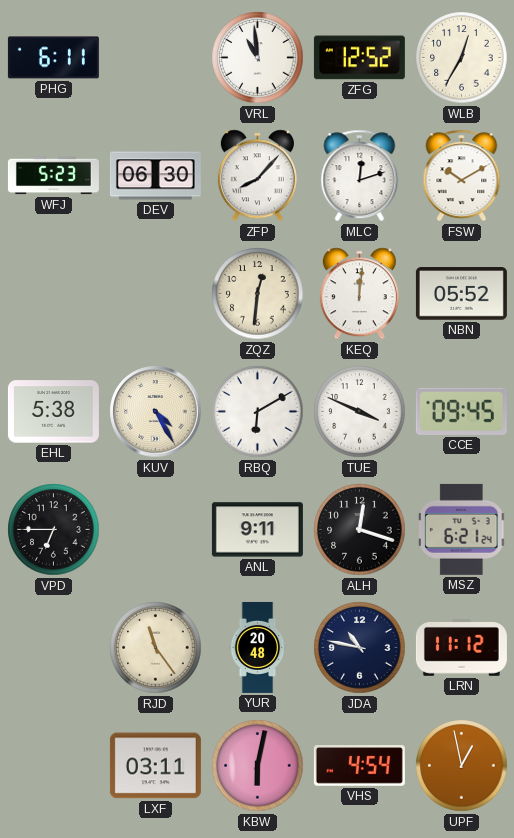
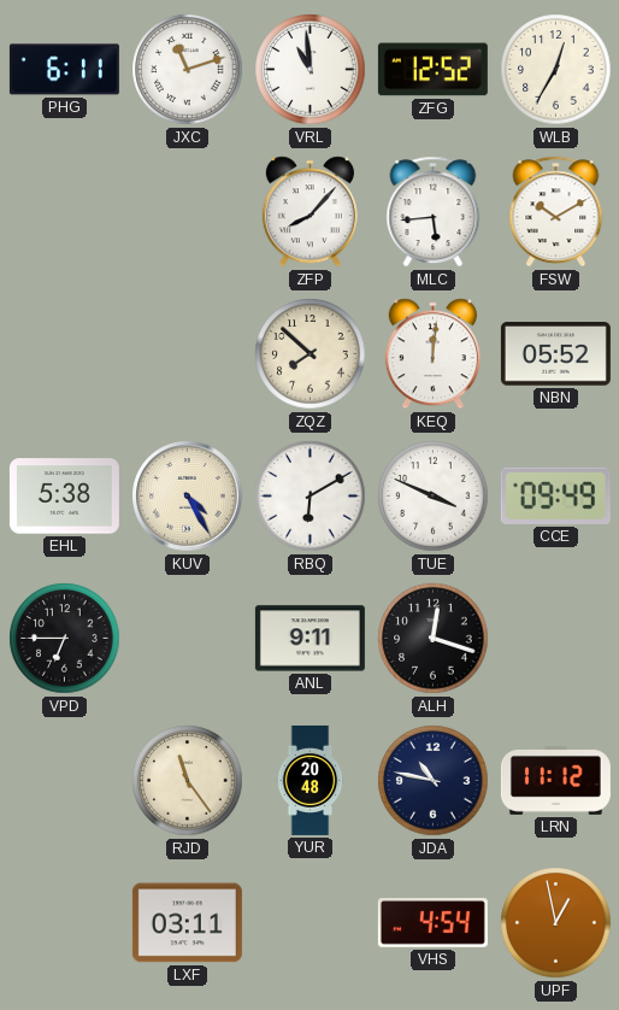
JXC: none -> 11:12 (188, 70)
WFJ: 5:23 -> none (53, 176)
DEV: 06:30 -> none (155, 176)
MLC: 12:12 -> 5:44 (434, 212)
ZQZ: 12:31 -> 7:52 (311, 354)
CCE: 09:45 -> 09:49 (555, 495)
MSZ: 6:21 -> none (462, 529)
KBW: 6:02 -> none (258, 766)
